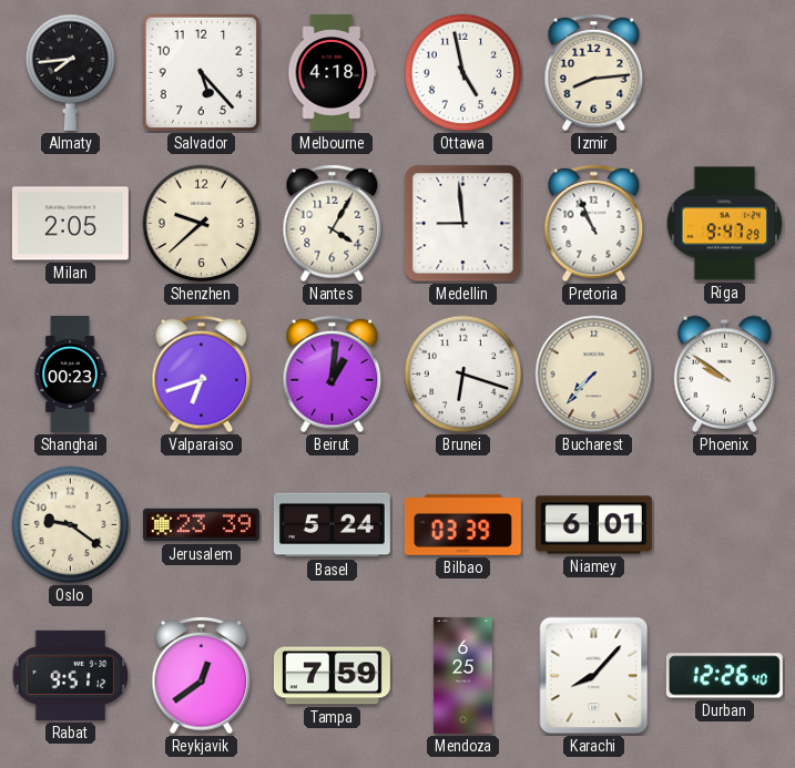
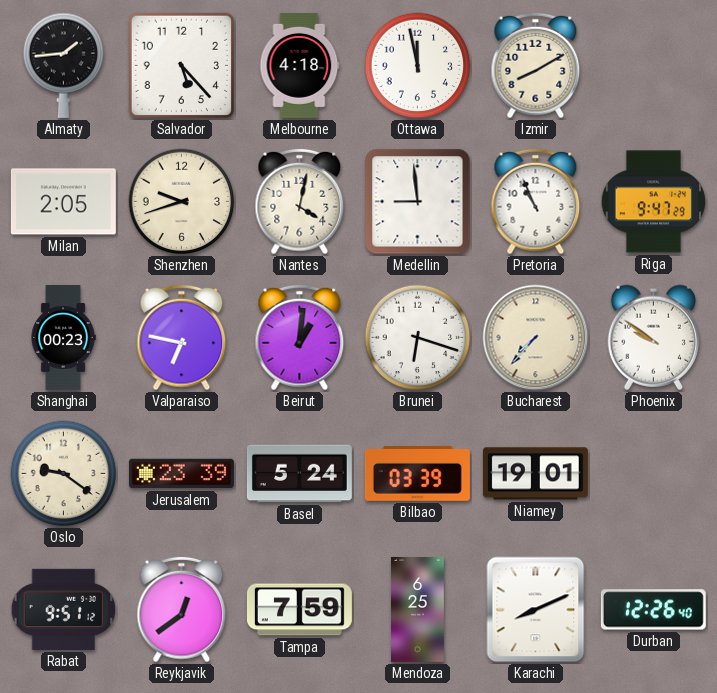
Almaty: 7:44 -> 1:44 (64, 65)
Ottawa: 4:58 -> 11:58 (418, 66)
Izmir: 8:14 -> 8:10 (536, 66)
Shenzhen: 9:38 -> 9:42 (182, 202)
Nantes: 4:05 -> 4:02 (300, 202)
Valparaiso: 6:42 -> 6:47 (182, 338)
Niamey: 6:01 -> 19:01 (535, 474)
Karachi: 8:07 -> 8:11 (536, 610)
